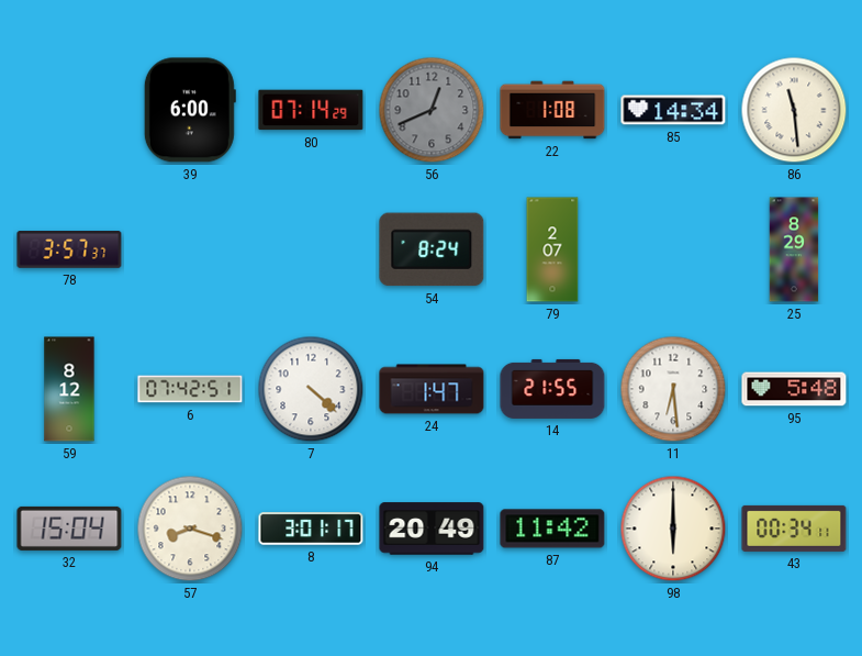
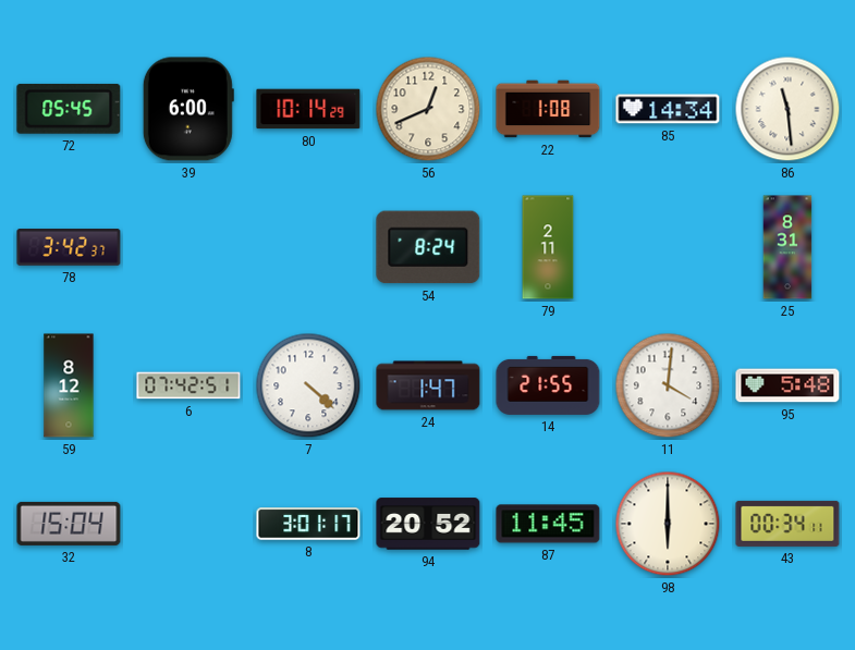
72: none -> 05:45 (69, 109)
80: 07:14 -> 10:14 (308, 109)
56 dial: grey -> cream (428, 109)
78: 3:57 -> 3:42 (69, 247)
79: 2:07 -> 2:11 (548, 247)
25: 8:29 -> 8:31 (787, 247)
11: 6:29 -> 4:01 (668, 385)
57: 8:18 -> none (190, 529)
94: 20:49 -> 20:52 (428, 524)
87: 11:42 -> 11:45 (548, 524)
